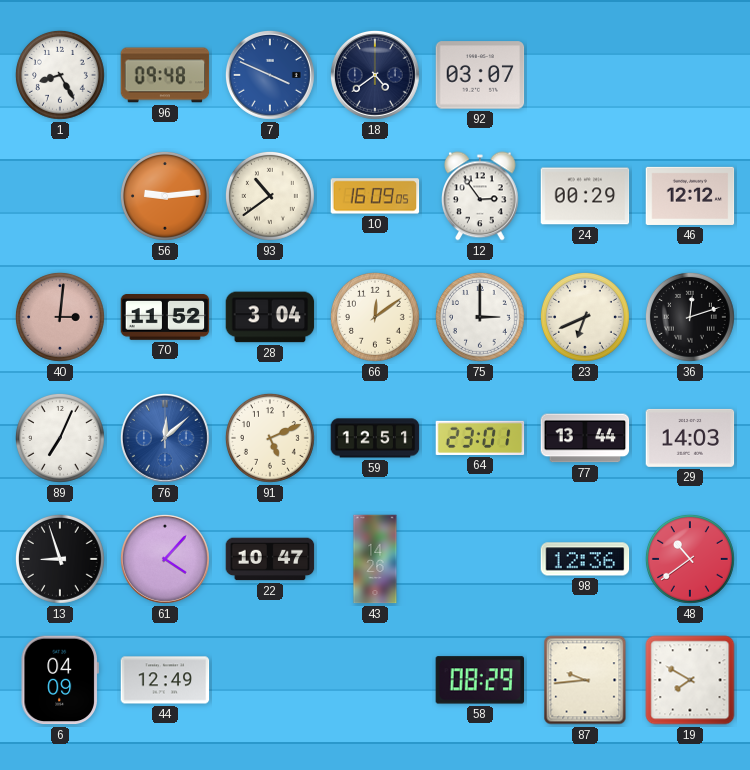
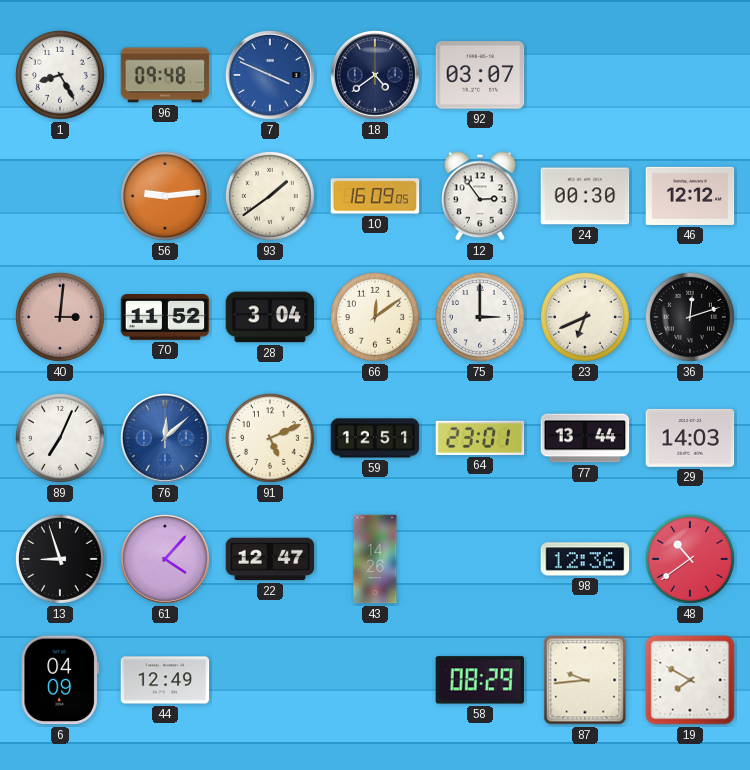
93: 10:39 -> 1:39 (270, 196)
24: 00:29 -> 00:30 (585, 196)
22: 10:47 -> 12:47 (270, 559)
